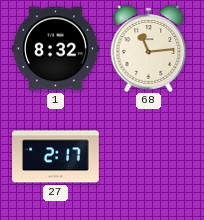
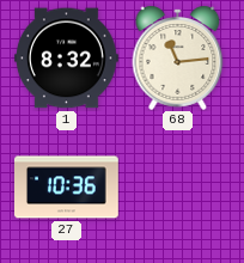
27: 2:17 -> 10:36 (67, 188)
